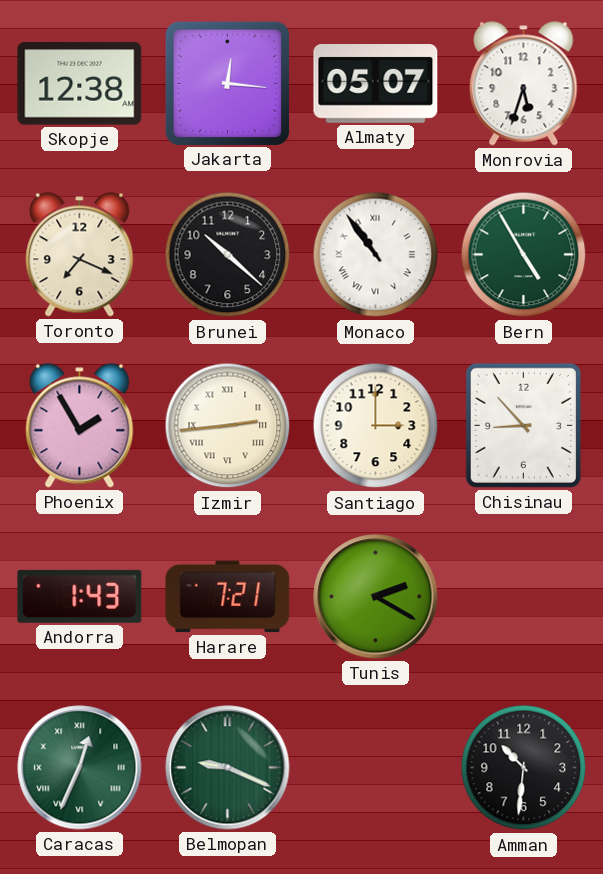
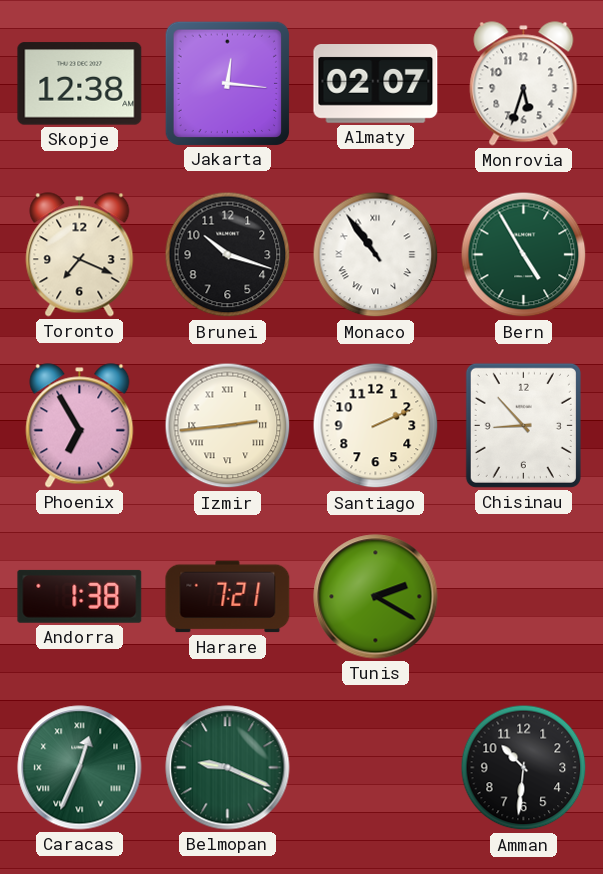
Almaty: 05:07 -> 02:07 (376, 84)
Brunei: 10:22 -> 10:18 (228, 255)
Phoenix: 1:55 -> 6:55 (80, 426)
Santiago: 3:00 -> 2:11 (376, 426)
Andorra: 1:43 -> 1:38 (80, 596)
